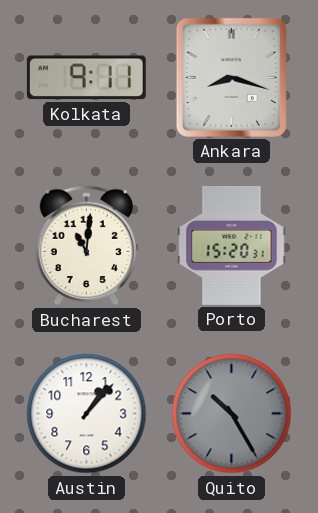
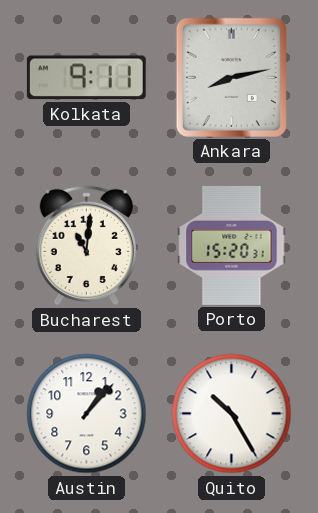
Ankara: 8:18 -> 8:13 (231, 77)
Quito dial: grey -> white (232, 414)
